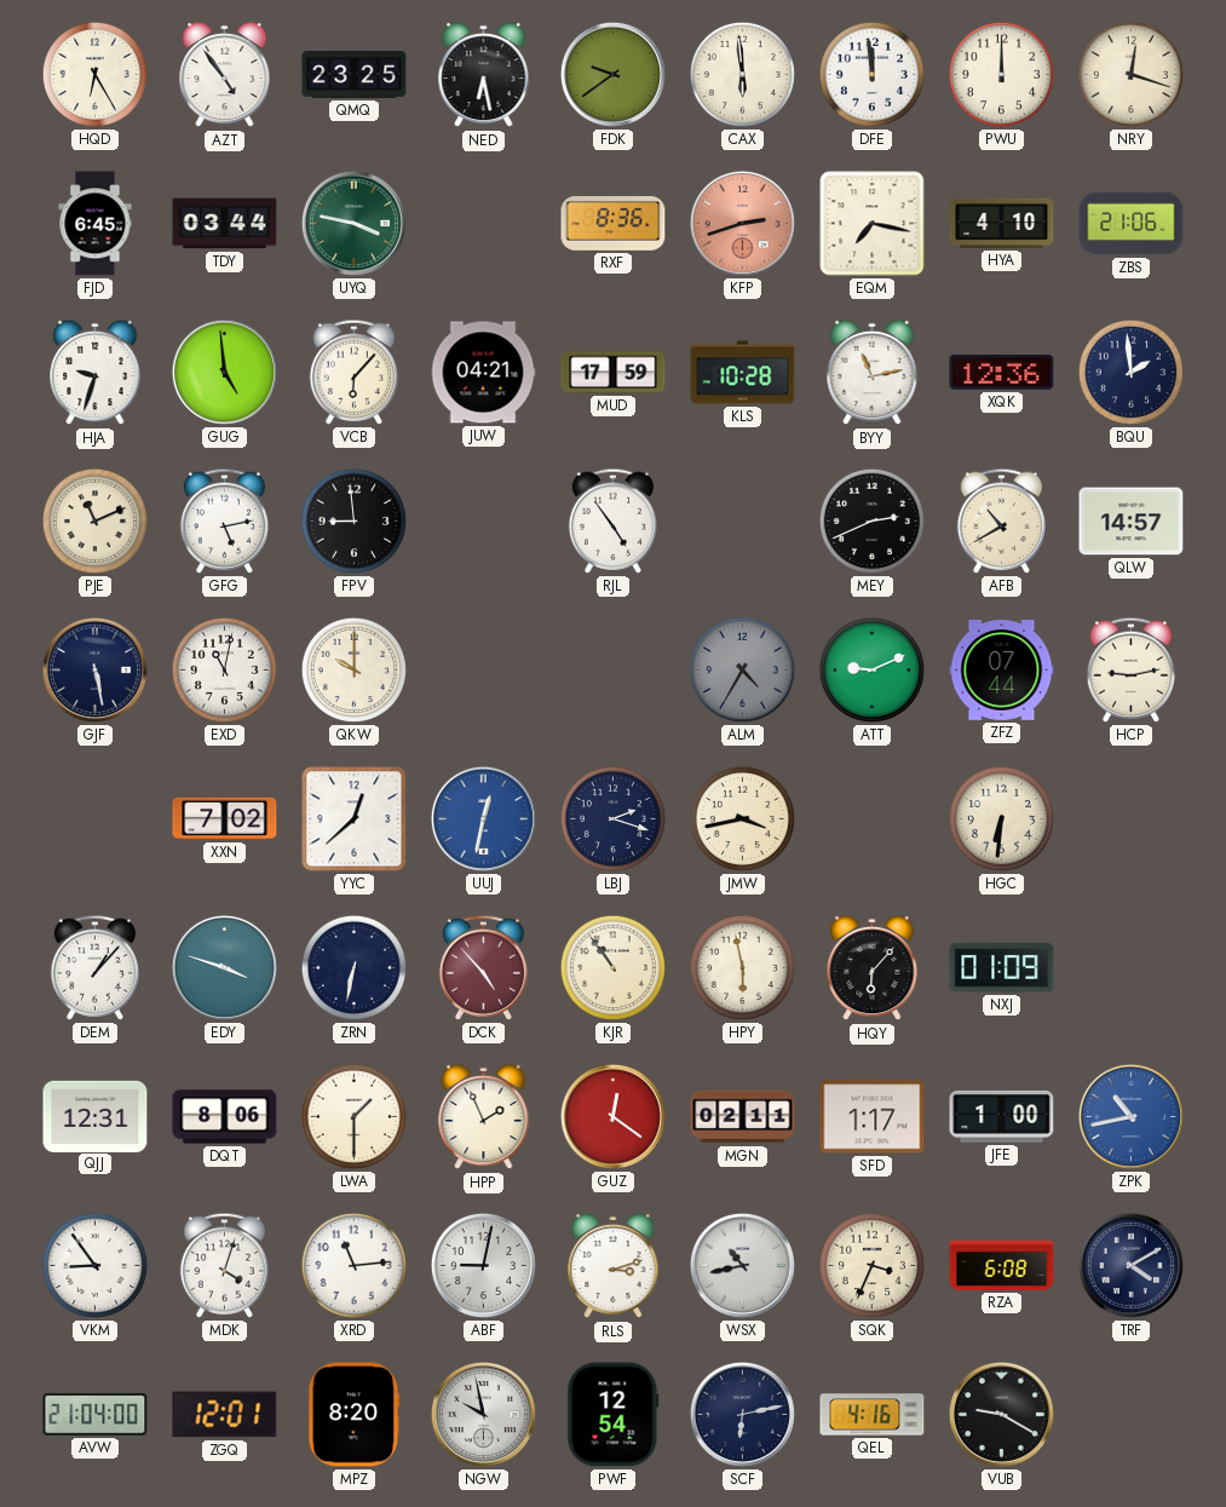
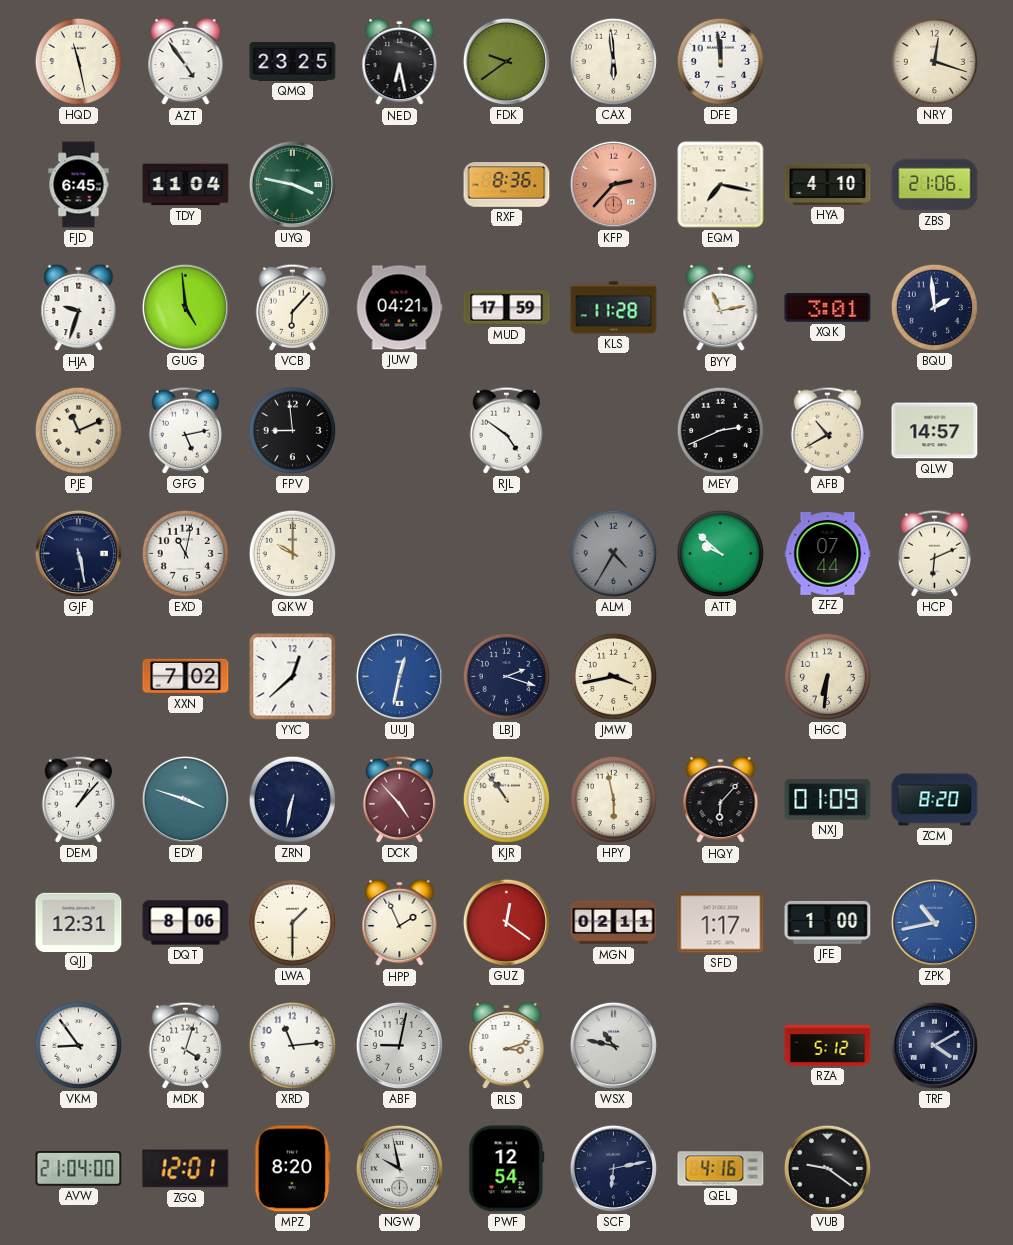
HQD: 6:25 -> 11:28 (78, 61)
PWU: 12:00 -> none (1001, 74)
TDY: 03:44 -> 11:04 (186, 185)
KFP: 2:42 -> 2:37 (613, 184)
KLS: 10:28 -> 11:28 (614, 308)
XQK: 12:36 -> 3:01 (828, 308)
RJL: 4:54 -> 4:51 (506, 430)
ATT: 9:11 -> 9:52 (720, 553)
HCP: 9:13 -> 6:11 (934, 553)
ZCM: none -> 8:20 (935, 800)
WSX: 10:43 -> 10:47 (613, 1045)
SQK: 3:34 -> none (871, 1265)
RZA: 6:08 -> 5:12 (828, 1045)
VUB: 9:20 -> 9:21 (827, 1168)
